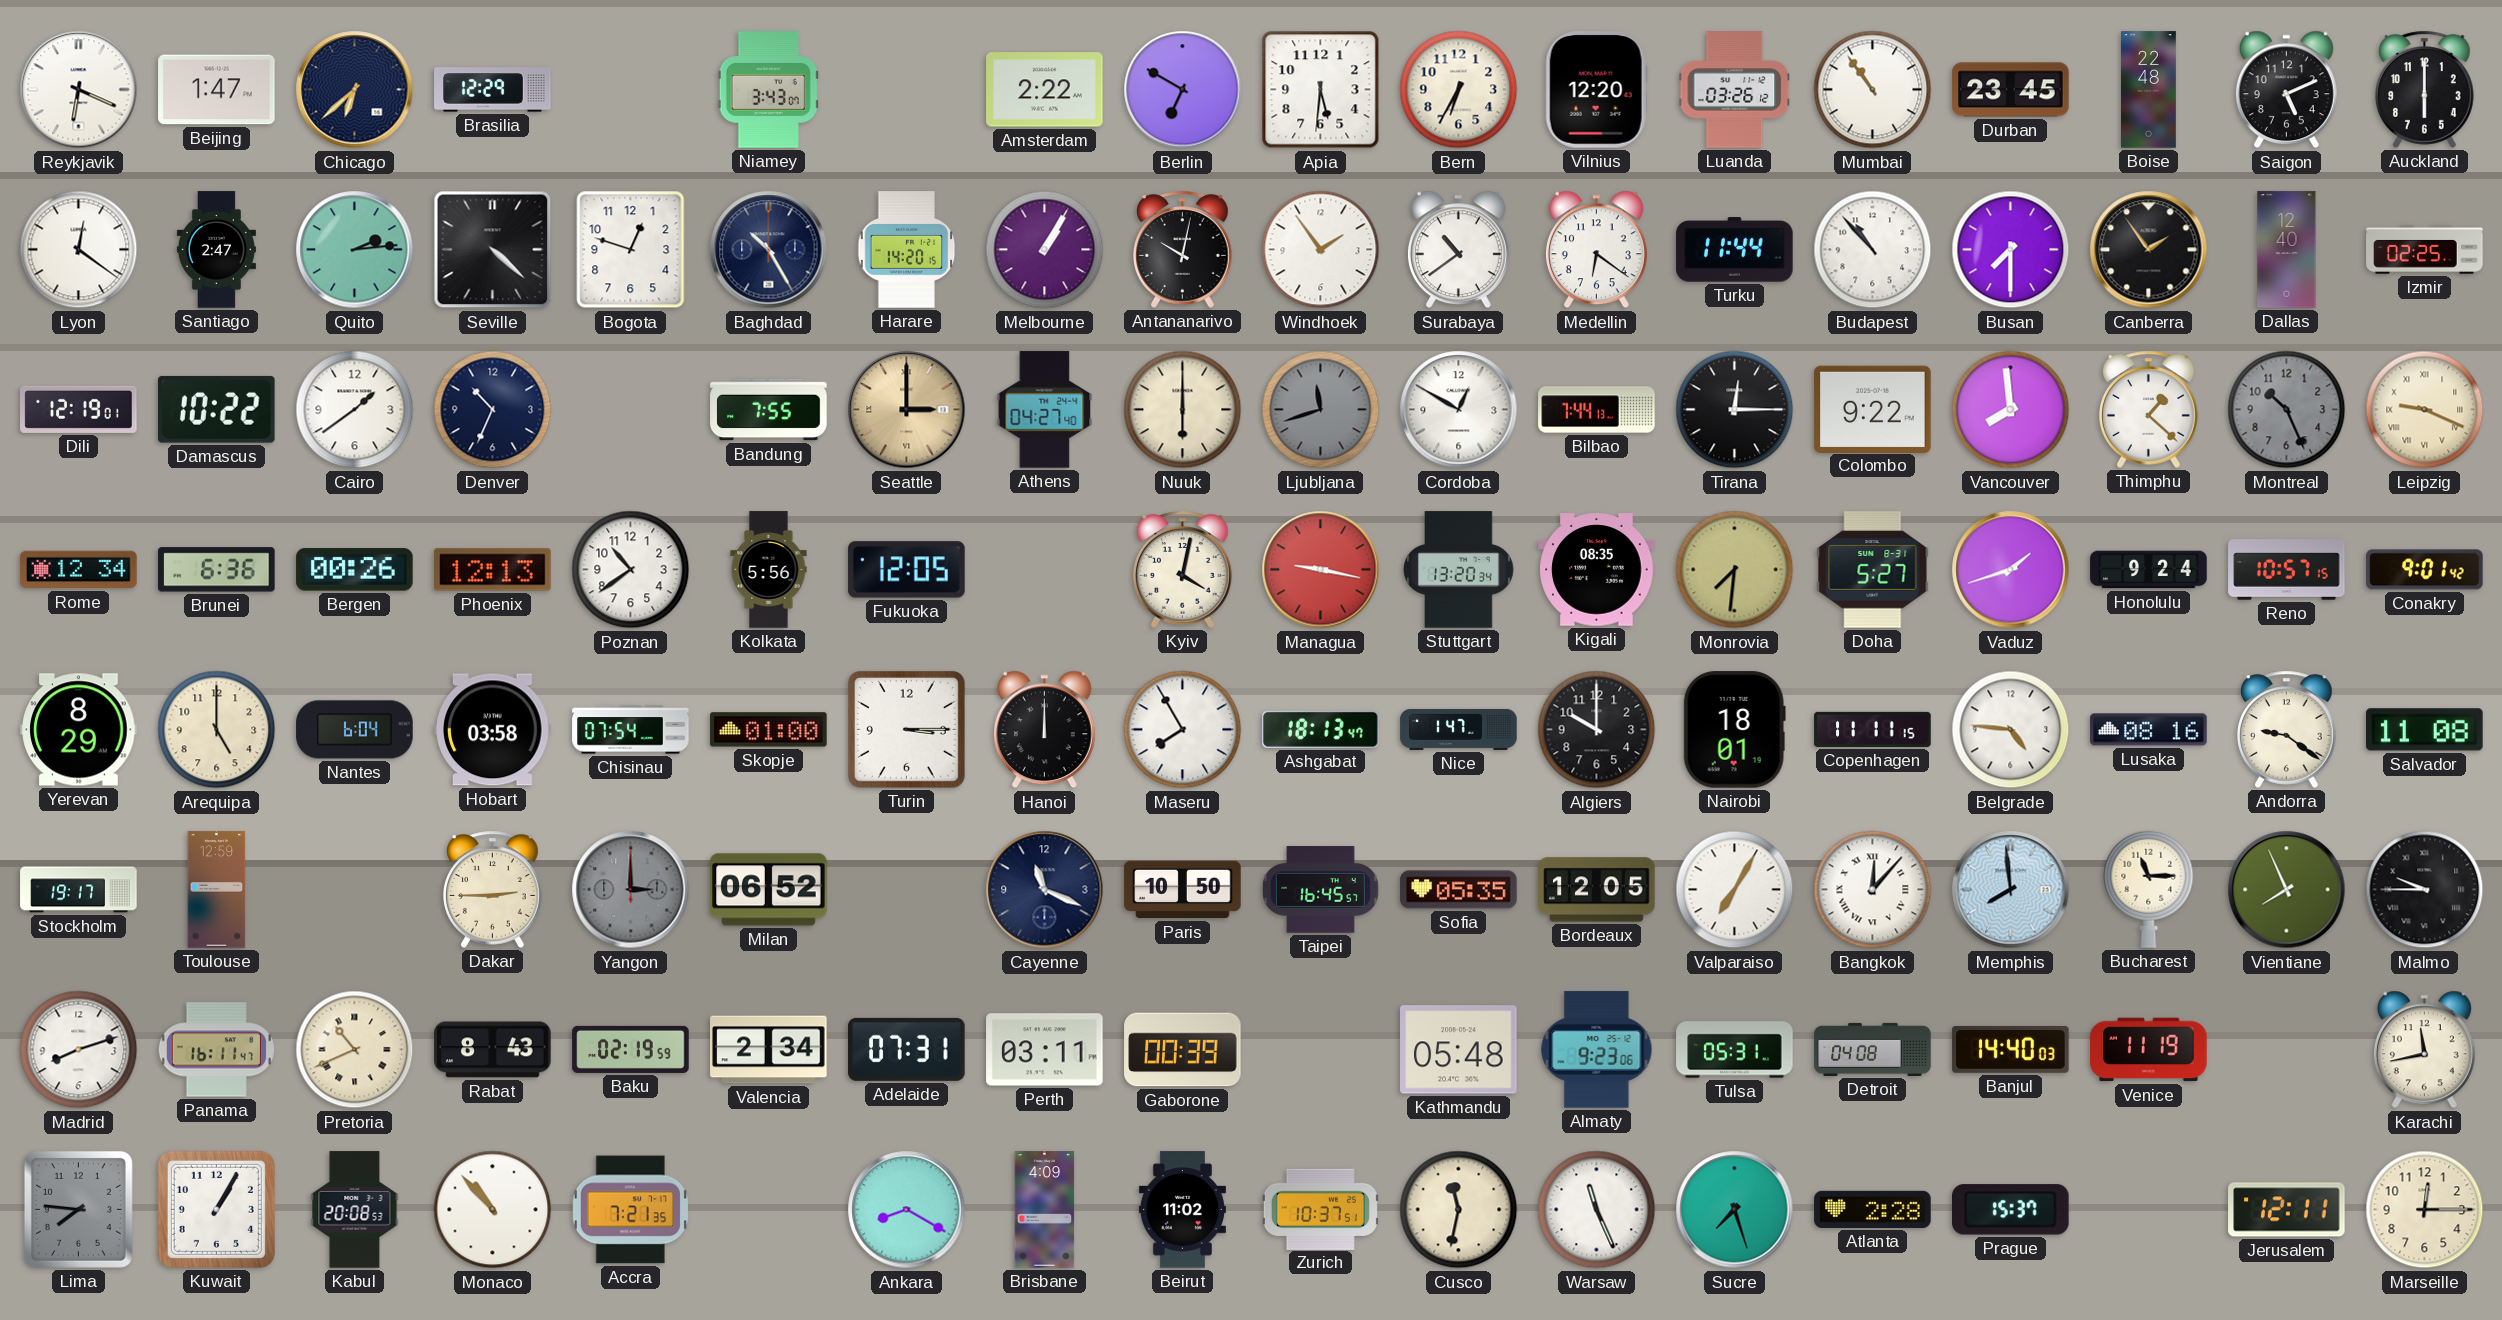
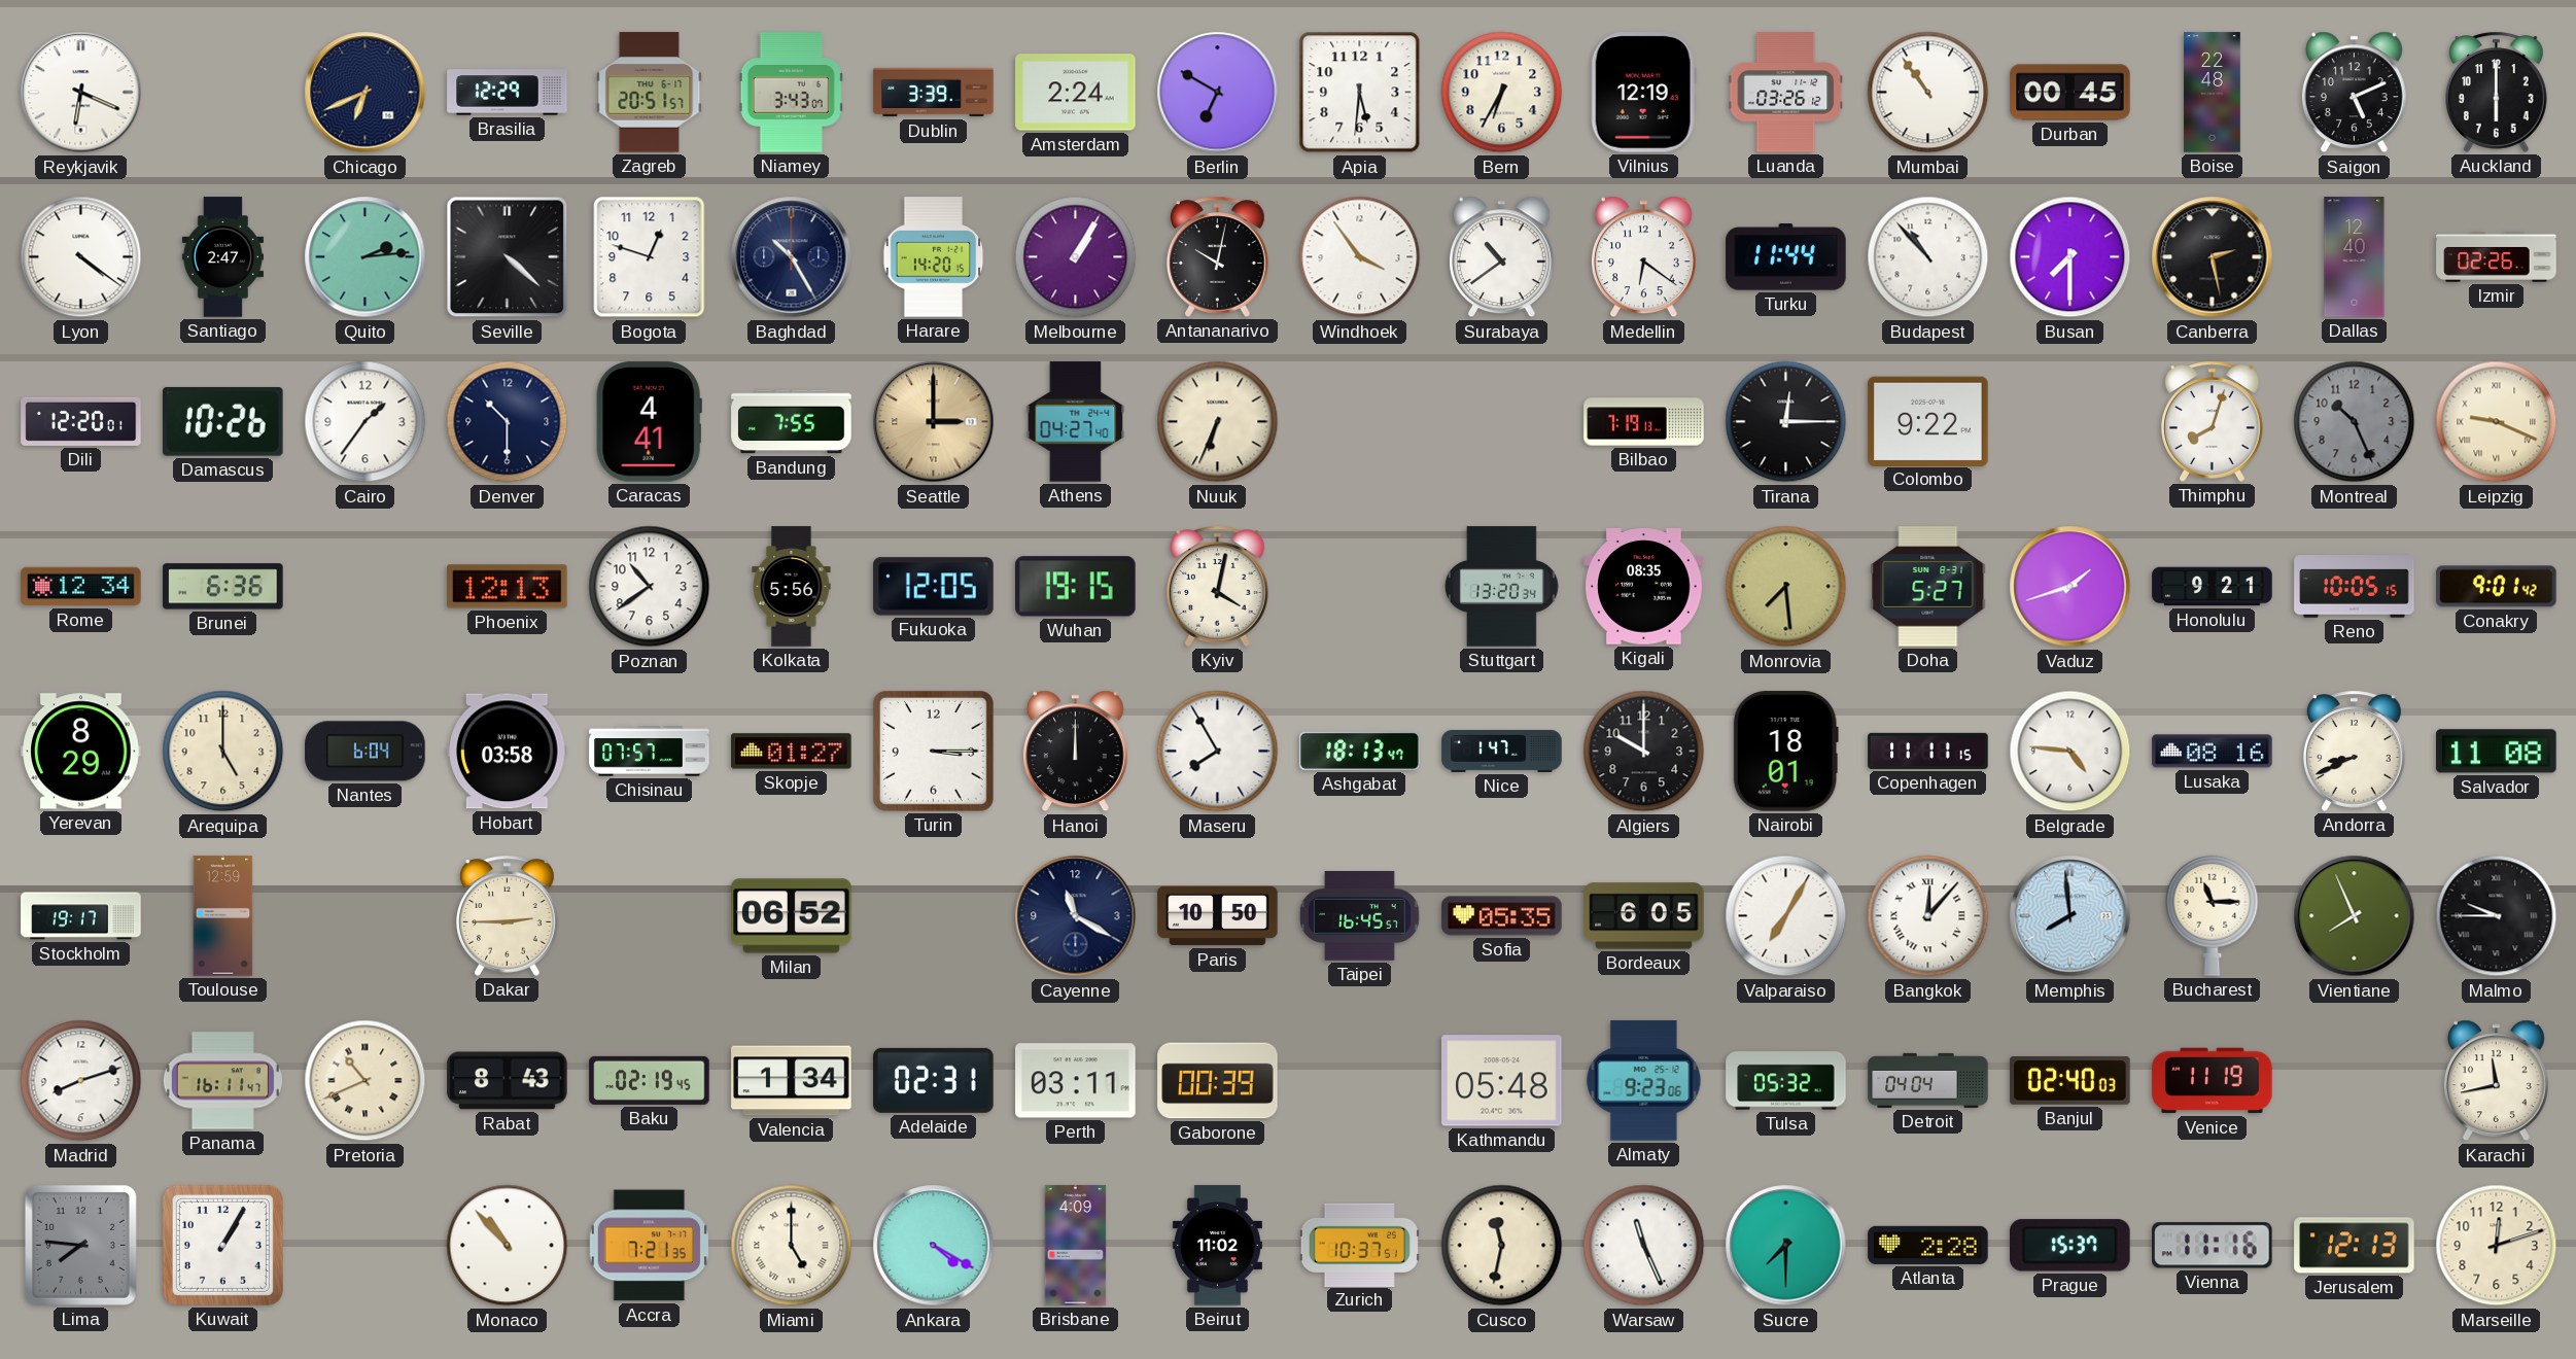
Beijing: 1:47 -> none (217, 90)
Chicago: 6:38 -> 6:41 (365, 93)
Zagreb: none -> 20:51 (650, 93)
Dublin: none -> 3:39 (934, 93)
Amsterdam: 2:22 -> 2:24 (1076, 93)
Vilnius: 12:20 -> 12:19 (1643, 93)
Durban: 23:45 -> 00:45 (2070, 93)
Lyon: 12:21 -> 4:21 (81, 257)
Windhoek: 1:54 -> 3:54 (1360, 257)
Canberra: 1:54 -> 2:28 (2213, 257)
Izmir: 02:25 -> 02:26 (2497, 257)
Dili: 12:19 -> 12:20 (81, 421)
Damascus: 10:22 -> 10:26 (222, 421)
Cairo: 1:39 -> 1:36 (365, 422)
Denver: 10:34 -> 10:30 (508, 422)
Caracas: none -> 4:41 (649, 422)
Nuuk: 6:00 -> 6:34 (1218, 422)
Ljubljana: 11:42 -> none (1321, 410)
Cordoba: 12:50 -> none (1459, 410)
Bilbao: 7:44 -> 7:19 (1644, 422)
Vancouver: 7:59 -> none (2011, 410)
Thimphu: 1:22 -> 8:03 (2213, 421)
Bergen: 00:26 -> none (355, 570)
Wuhan: none -> 19:15 (1076, 587)
Managua: 9:17 -> none (1321, 570)
Monrovia: 7:31 -> 7:29 (1786, 587)
Honolulu: 9:24 -> 9:21 (2213, 587)
Reno: 10:57 -> 10:05 (2355, 587)
Chisinau: 07:54 -> 07:57 (650, 752)
Skopje: 01:00 -> 01:27 (792, 752)
Andorra: 9:21 -> 8:41 (2355, 751)
Yangon: 3:00 -> none (631, 890)
Cayenne: 11:19 -> 11:20 (1076, 916)
Bordeaux: 12:05 -> 6:05 (1644, 916)
Baku: 02:19:59 -> 02:19:45 (650, 1080)
Valencia: 2:34 -> 1:34 (792, 1081)
Adelaide: 07:31 -> 02:31 (934, 1080)
Tulsa: 05:31 -> 05:32 (1786, 1081)
Detroit: 04:08 -> 04:04 (1928, 1080)
Banjul: 14:40 -> 02:40 (2070, 1081)
Kabul: 20:08 -> none (355, 1210)
Miami: none -> 5:00 (792, 1246)
Ankara: 8:20 -> 4:20 (934, 1246)
Sucre: 7:27 -> 7:30 (1786, 1246)
Vienna: none -> 11:16 (2213, 1246)
Jerusalem: 12:11 -> 12:13 (2355, 1246)
Marseille: 12:15 -> 12:12 (2497, 1246)
